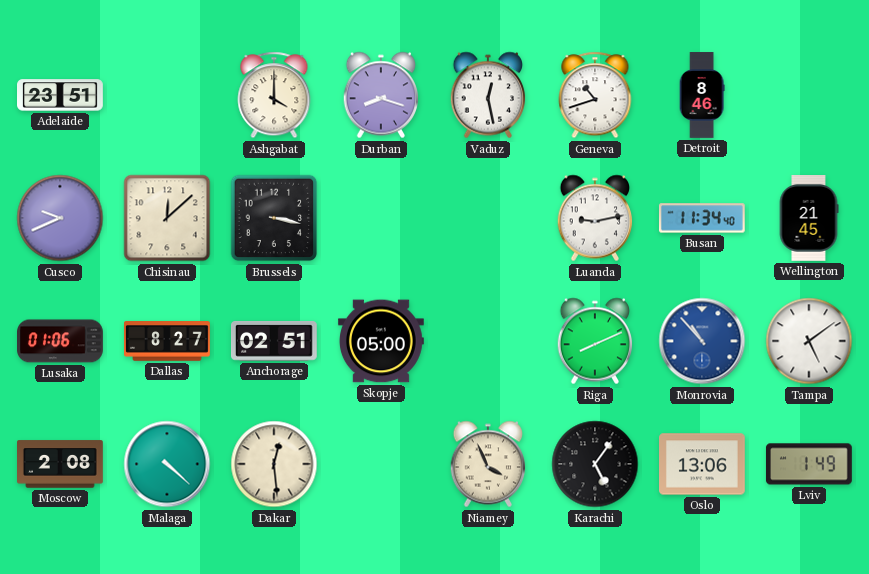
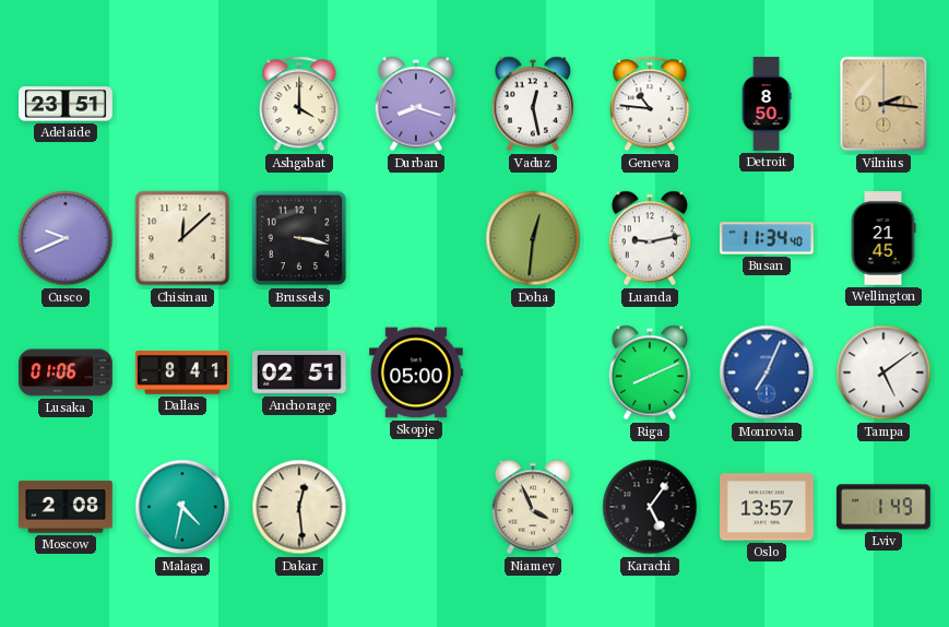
Geneva: 10:42 -> 10:46 (650, 104)
Detroit: 8:46 -> 8:50 (767, 104)
Vilnius: none -> 2:16 (883, 104)
Doha: none -> 12:31 (533, 238)
Dallas: 8:27 -> 8:41 (183, 372)
Monrovia: 10:53 -> 7:04 (767, 372)
Malaga: 4:22 -> 4:32 (182, 507)
Oslo: 13:06 -> 13:57 (768, 507)
